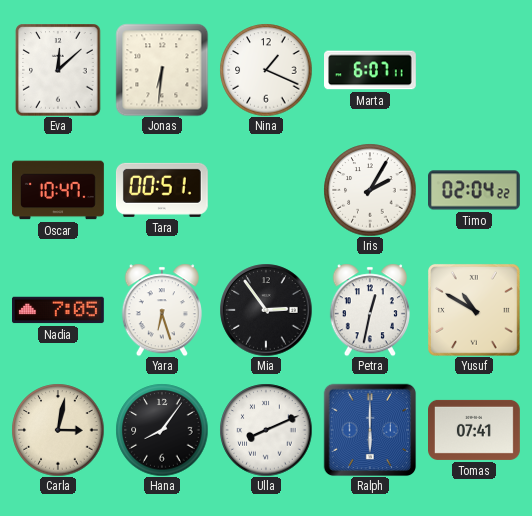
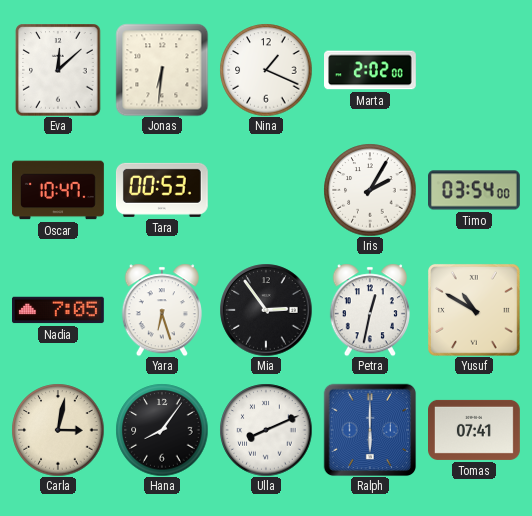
Marta: 6:07 -> 2:02 (371, 70)
Tara: 00:51 -> 00:53 (162, 190)
Timo: 02:04 -> 03:54 (475, 190)
